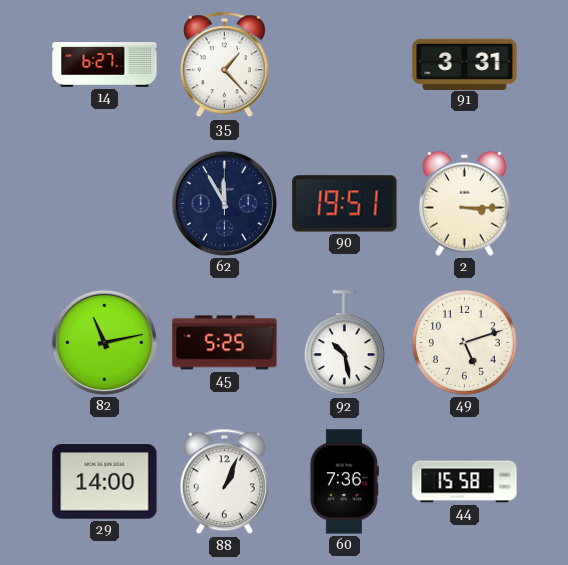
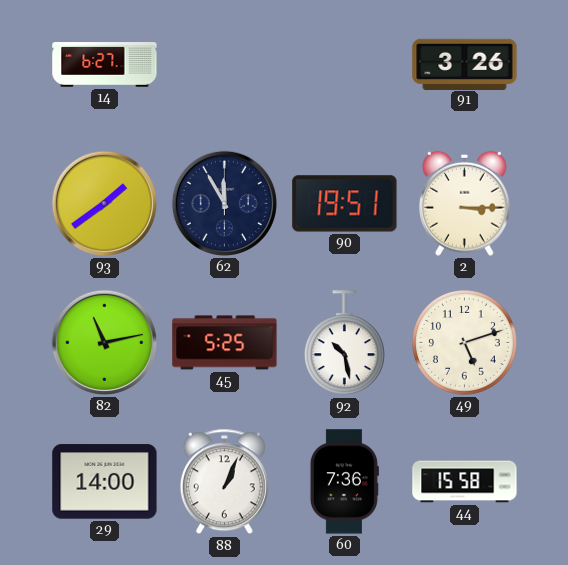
35: 1:23 -> none (224, 65)
91: 3:31 -> 3:26 (465, 64)
93: none -> 1:39 (104, 203)
